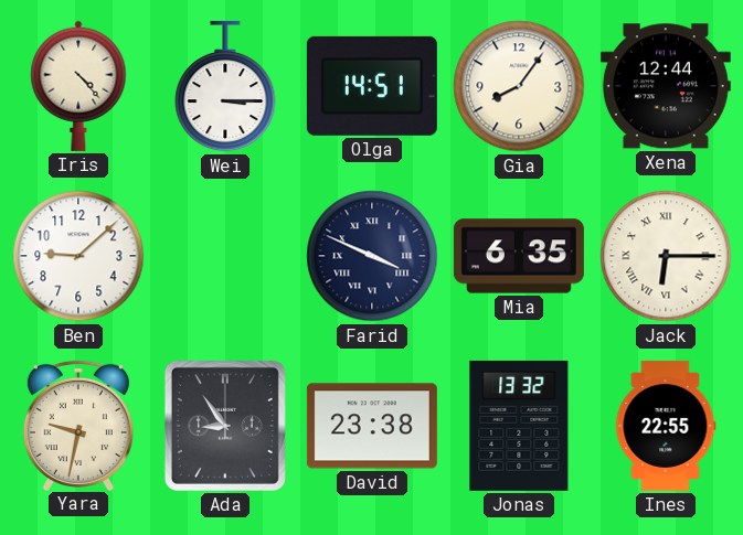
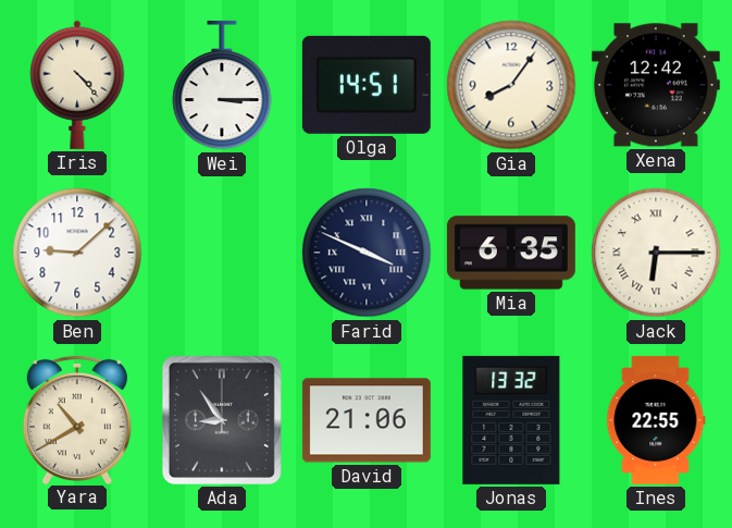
Xena: 12:44 -> 12:42 (656, 85)
Yara: 9:32 -> 10:40 (77, 419)
David: 23:38 -> 21:06 (367, 420)
